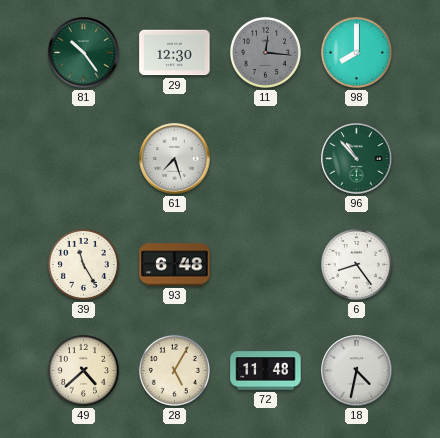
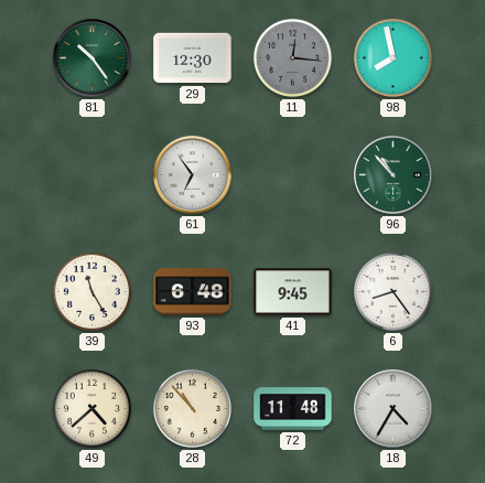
98: 8:00 -> 7:58 (392, 57)
61: 7:27 -> 6:54 (193, 175)
41: none -> 9:45 (293, 292)
28: 5:05 -> 10:53 (192, 408)
18: 4:32 -> 4:35 (394, 409)
